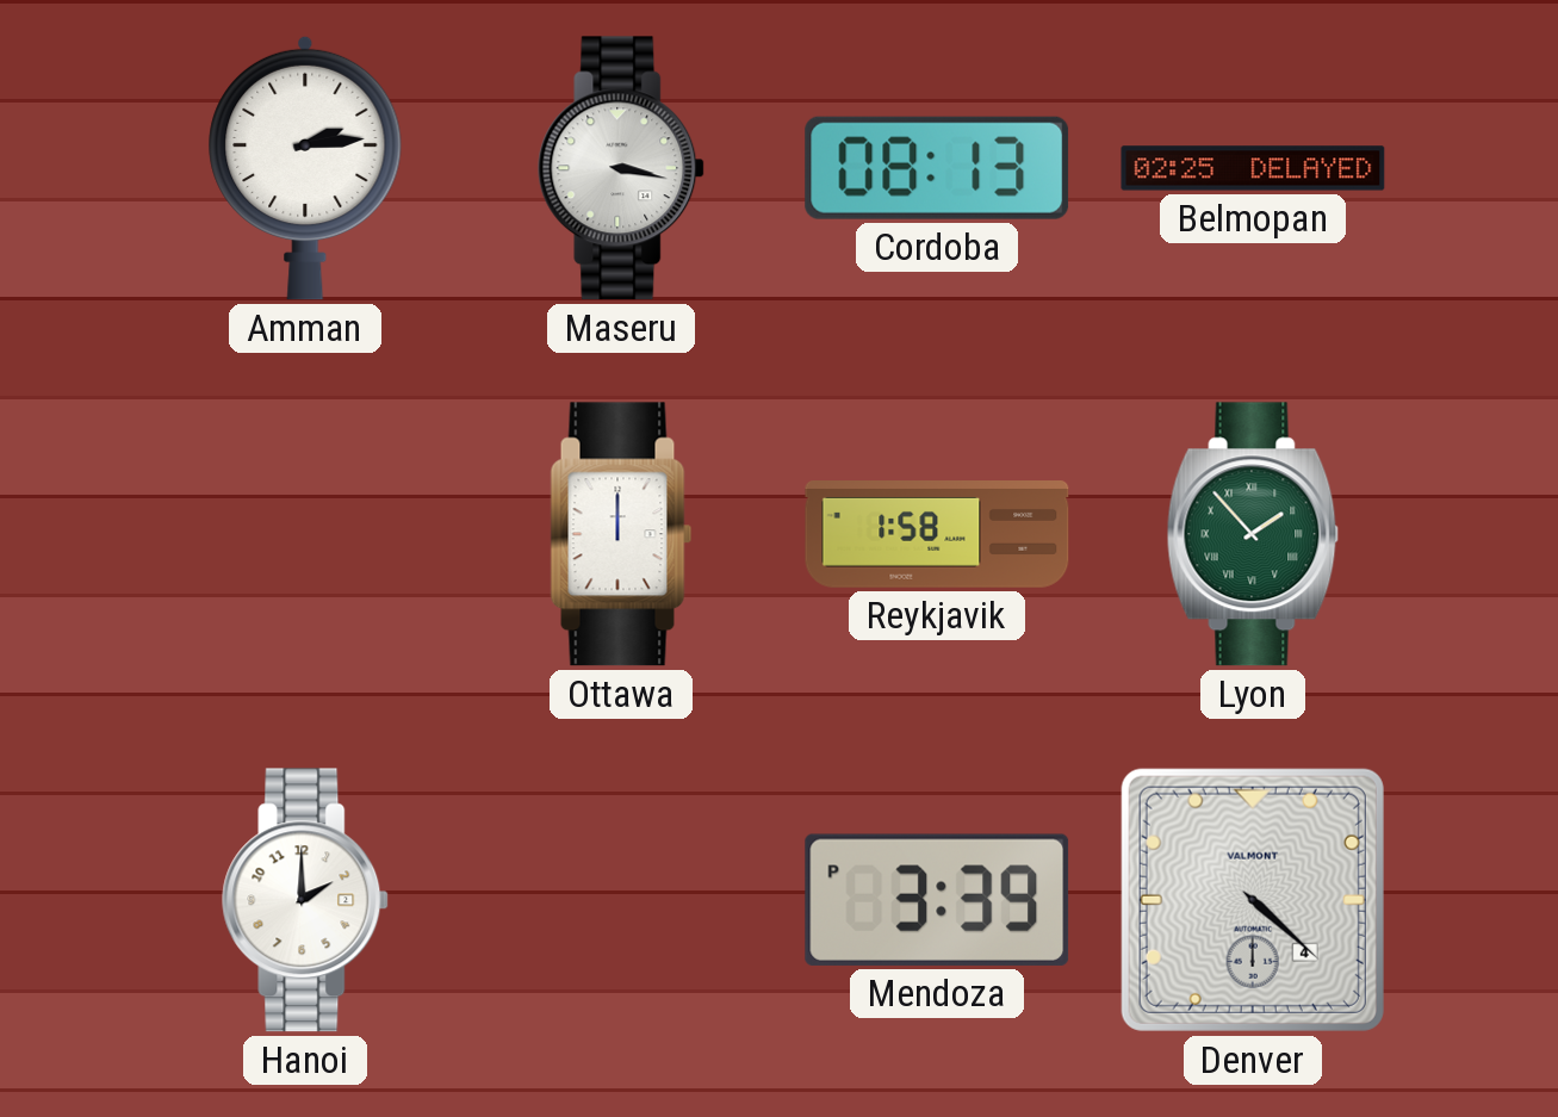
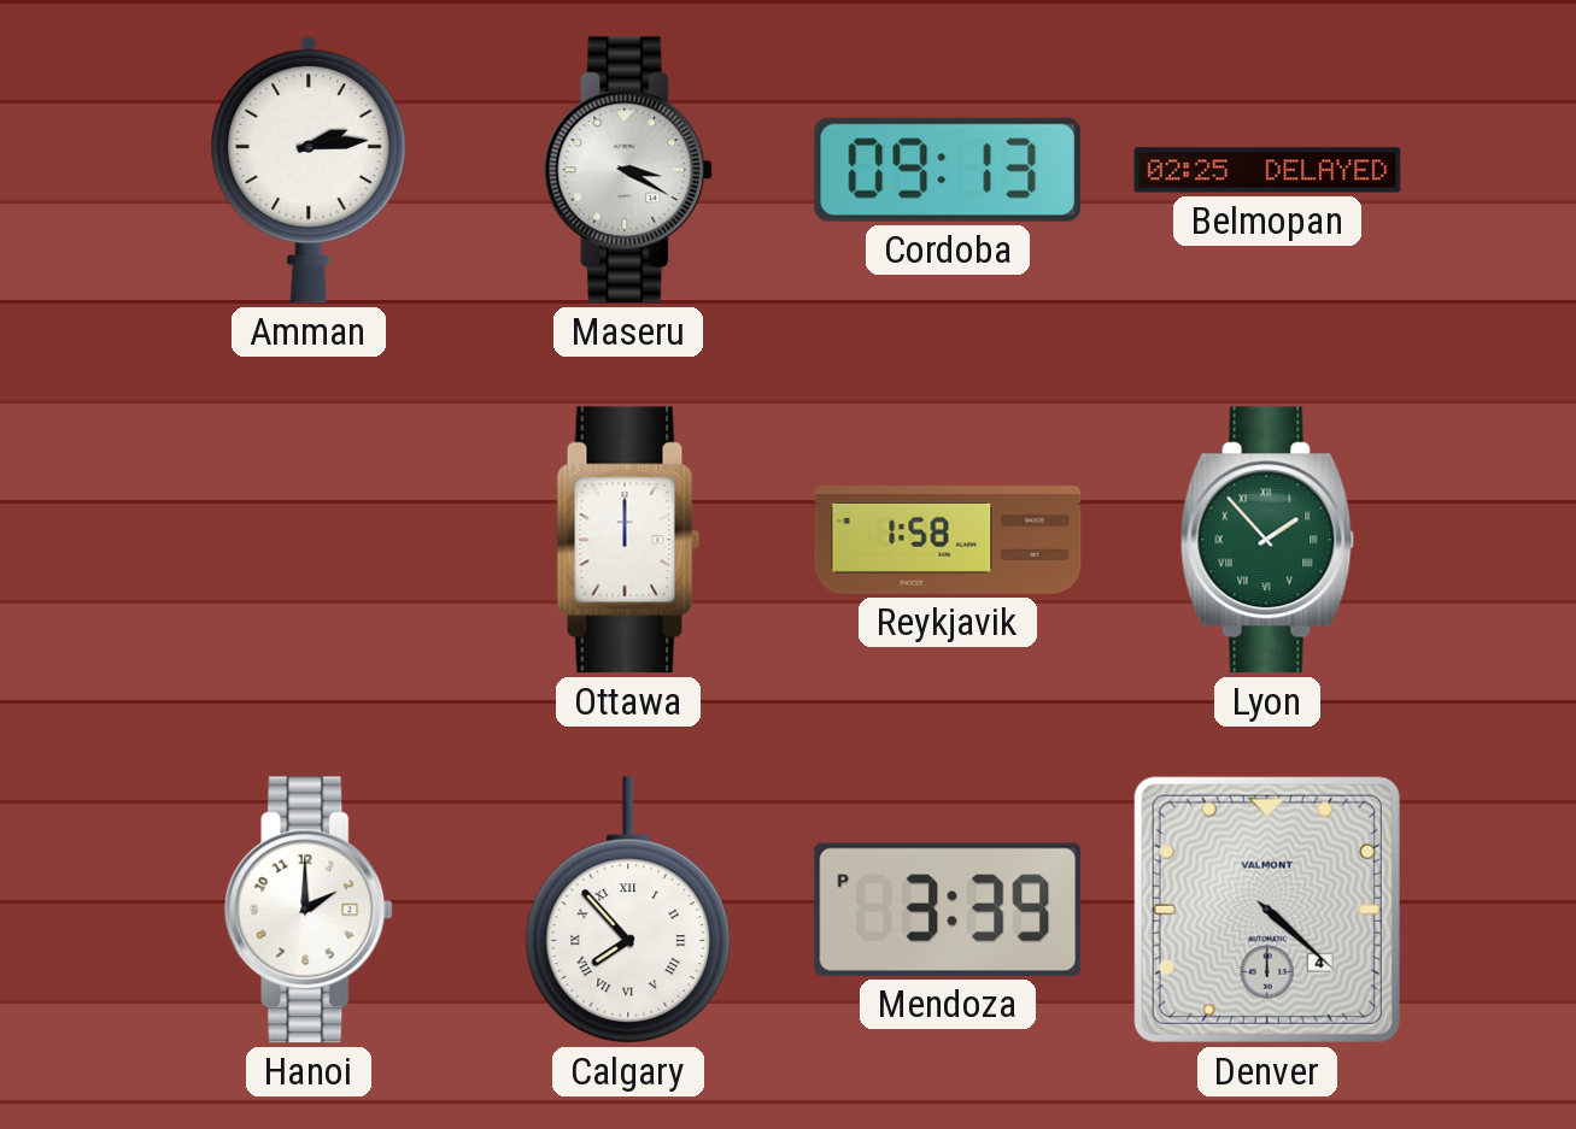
Maseru: 3:17 -> 3:20 (629, 170)
Cordoba: 08:13 -> 09:13 (948, 170)
Calgary: none -> 7:53 (628, 910)
